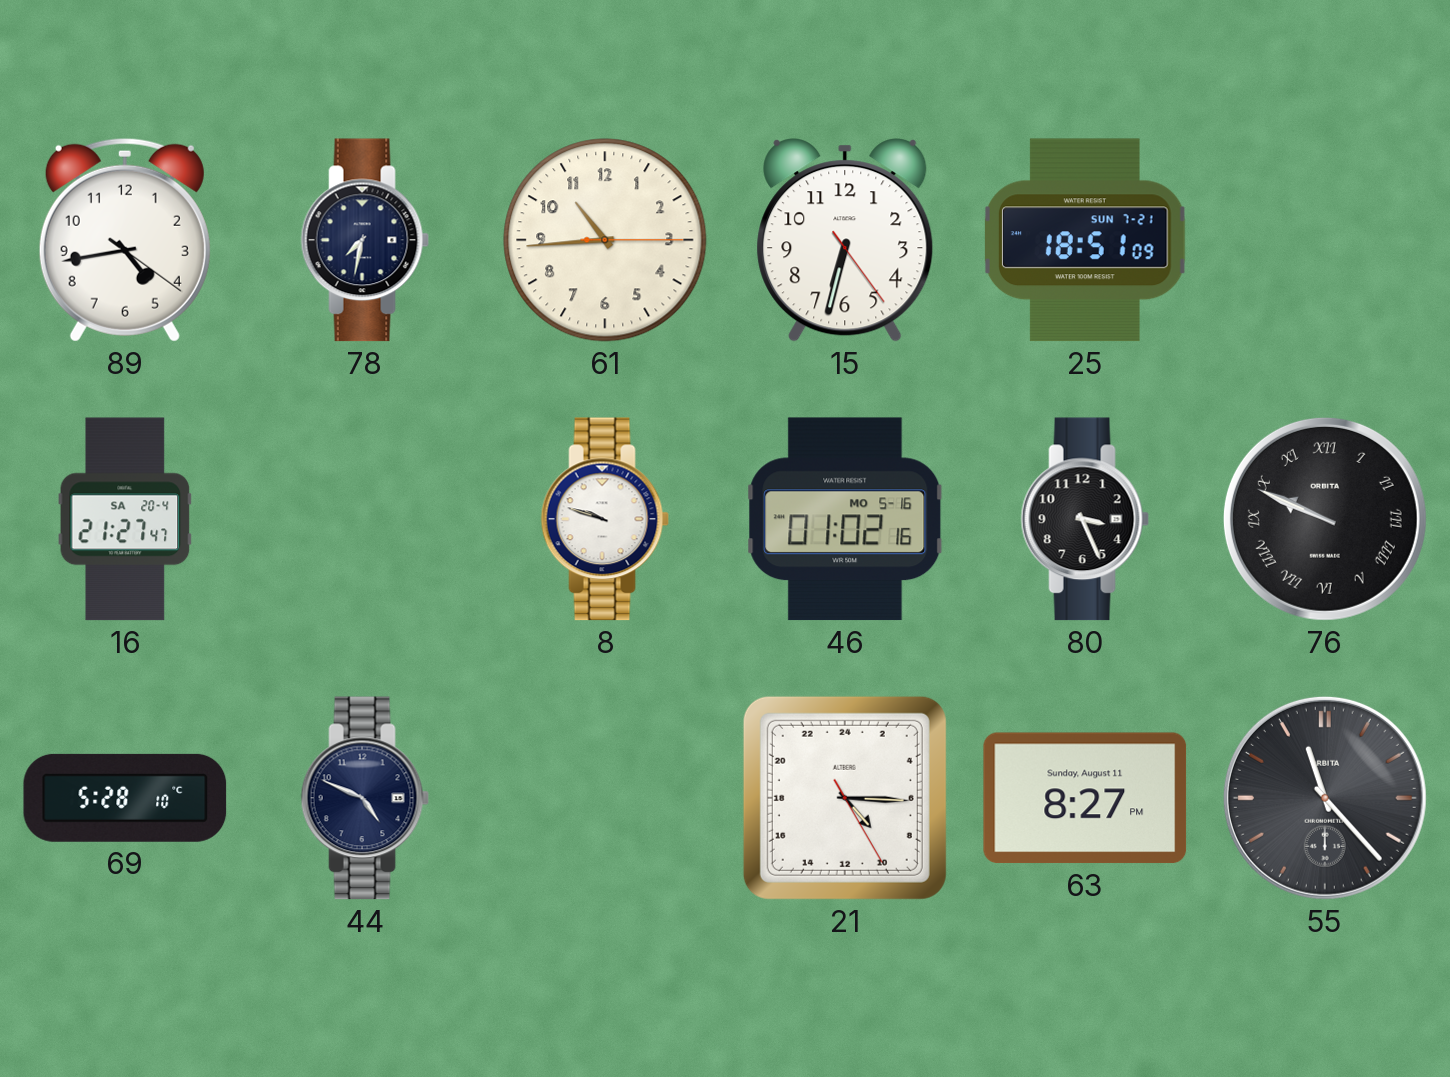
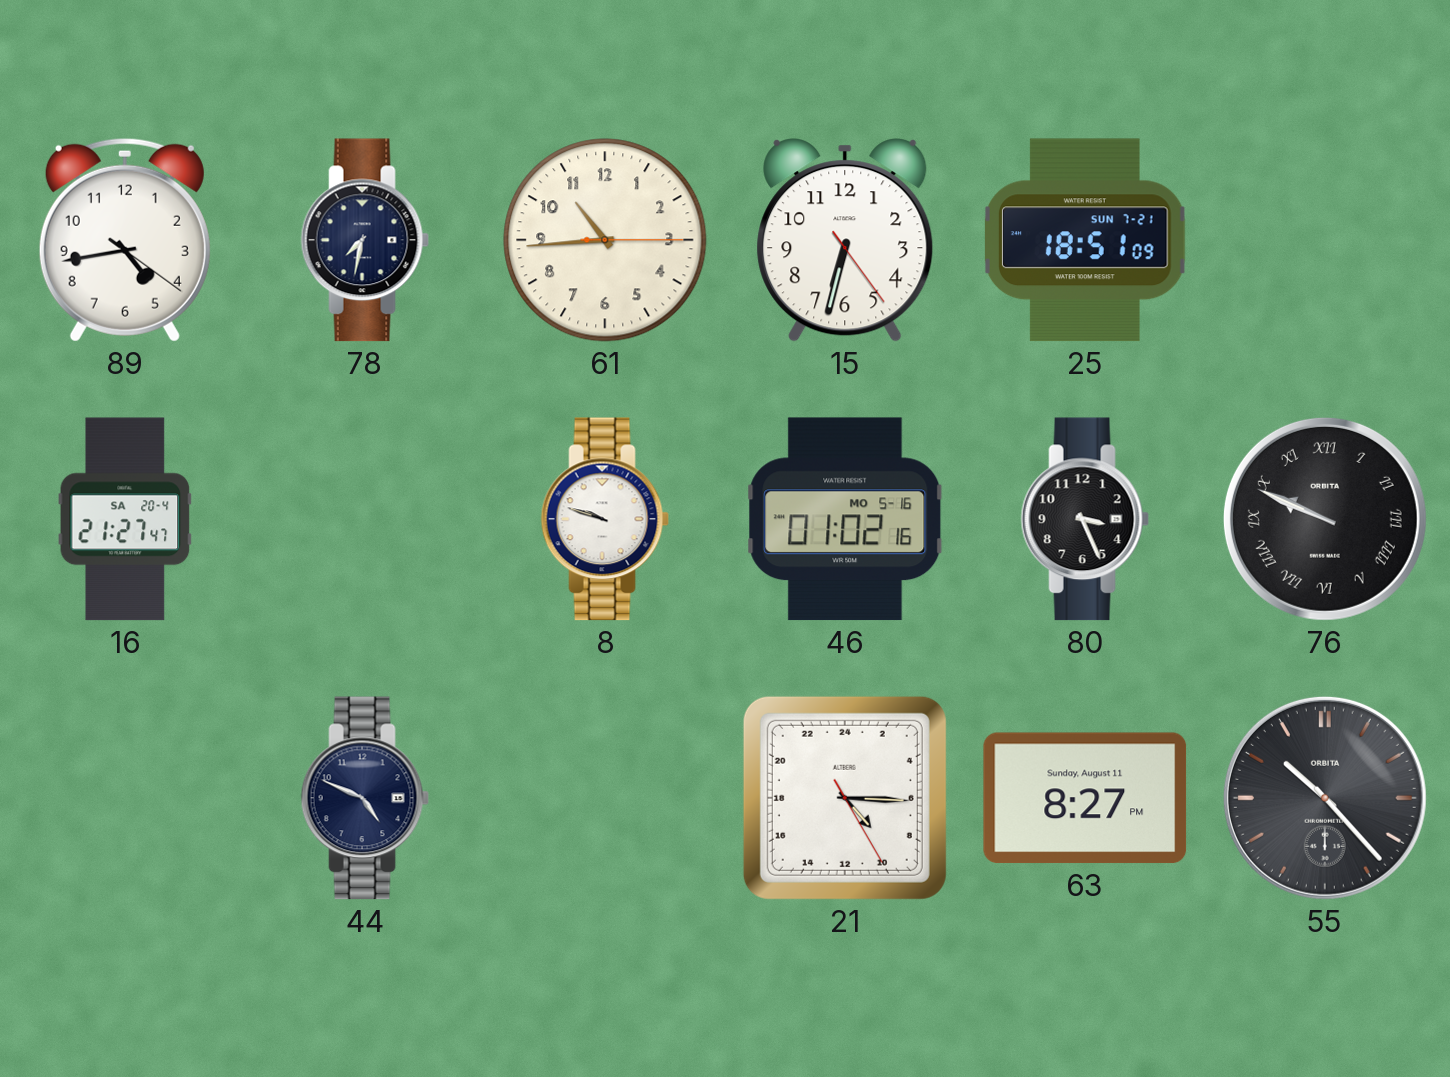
69: 5:28 -> none (125, 798)
55: 11:23 -> 10:23 (1325, 798)
